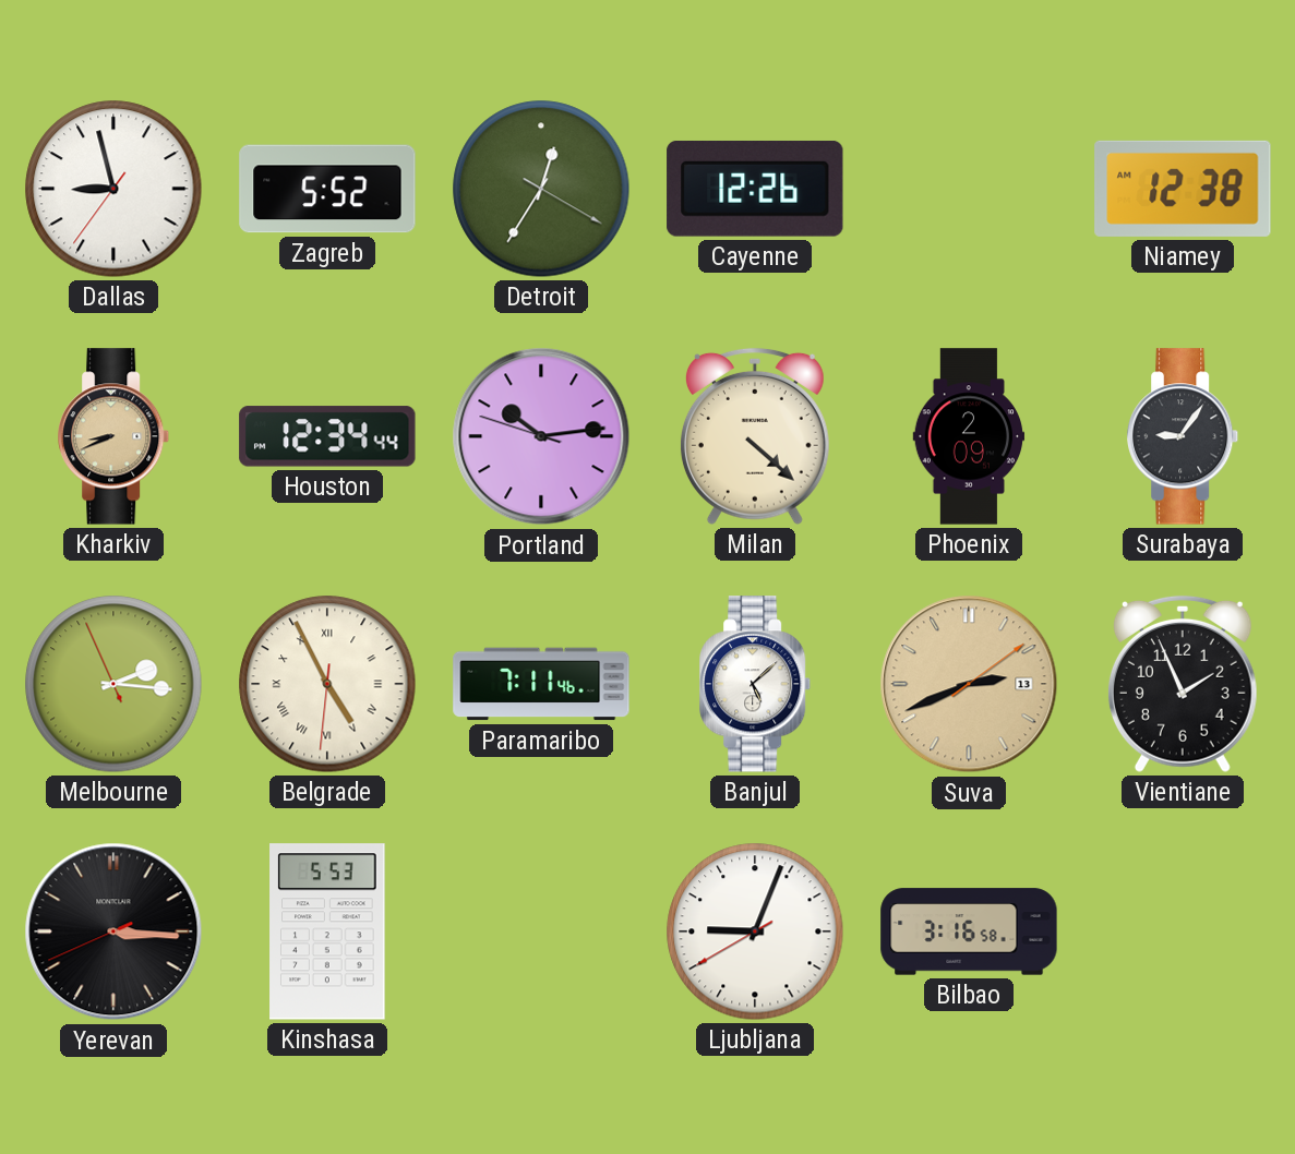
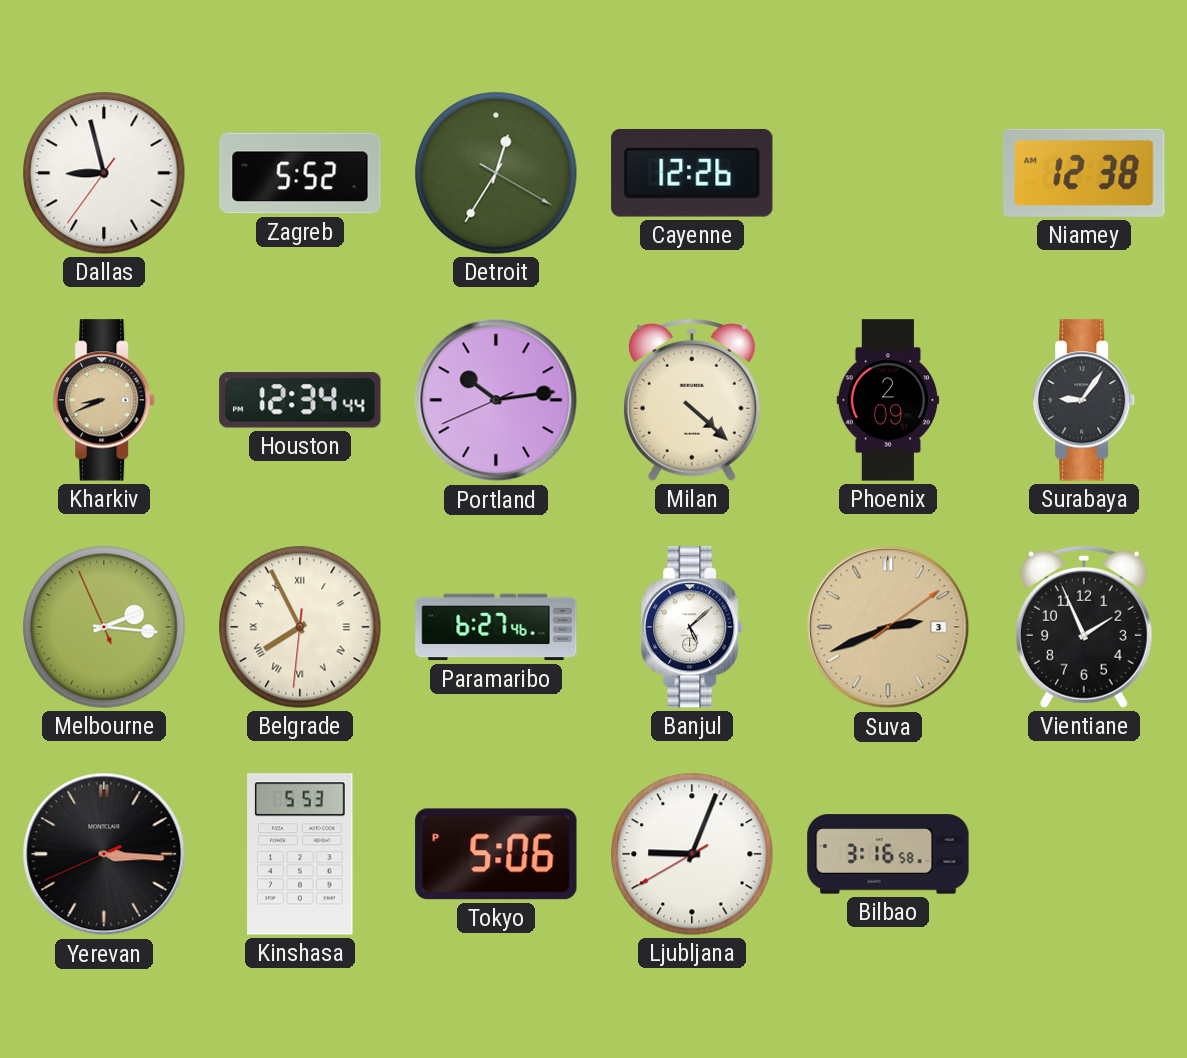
Portland: 10:13:48 -> 10:13:41 (496, 400)
Belgrade: 4:55 -> 7:55 (300, 627)
Paramaribo: 7:11 -> 6:27 (496, 627)
Suva date: 13 -> 3 (888, 627)
Tokyo: none -> 5:06 (496, 854)
